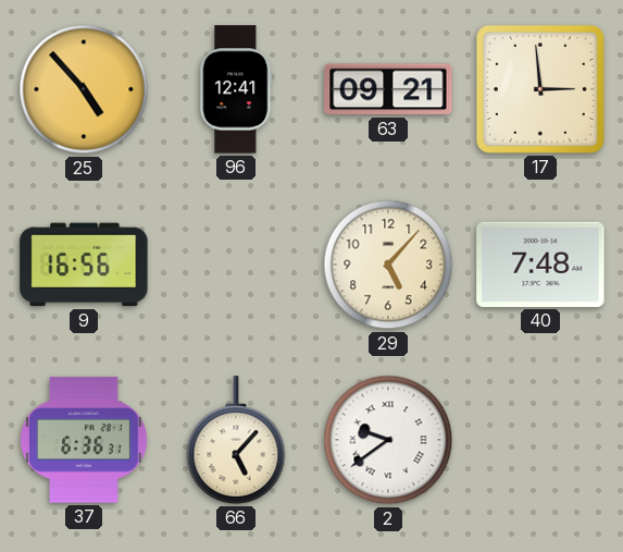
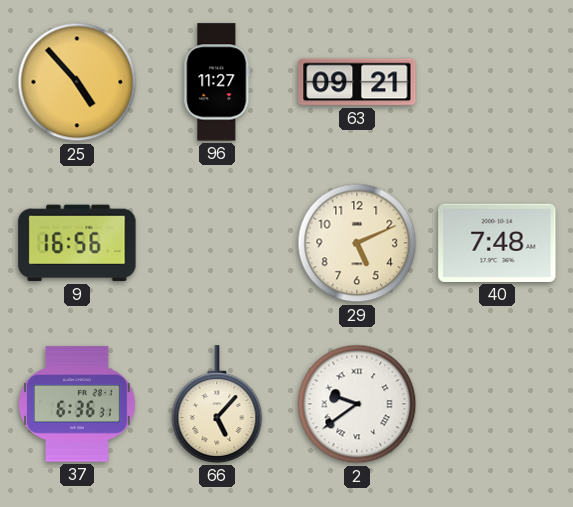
96: 12:41 -> 11:27 (217, 82)
17: 2:59 -> none (540, 89)
29: 5:07 -> 5:11 (357, 243)
